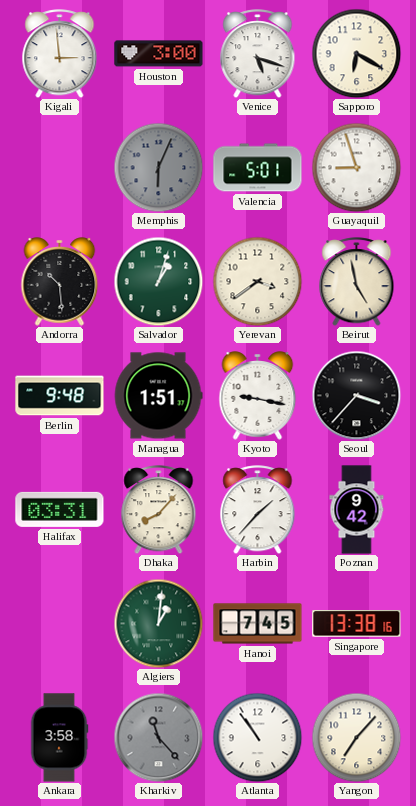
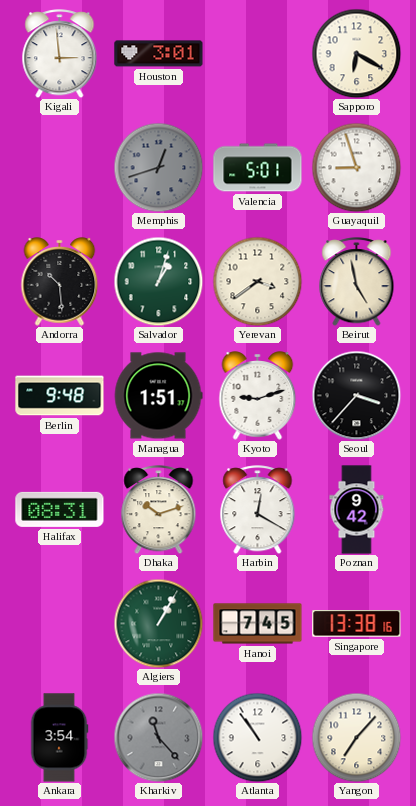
Houston: 3:00 -> 3:01 (159, 54)
Venice: 5:18 -> none (258, 54)
Memphis: 6:04 -> 12:42 (158, 167)
Kyoto: 9:17 -> 9:12 (258, 396)
Halifax: 03:31 -> 08:31 (60, 509)
Dhaka: 8:07 -> 10:12 (159, 510)
Harbin: 1:37 -> 12:20 (258, 510)
Algiers: 1:01 -> 1:05 (158, 623)
Ankara: 3:58 -> 3:54 (59, 738)
